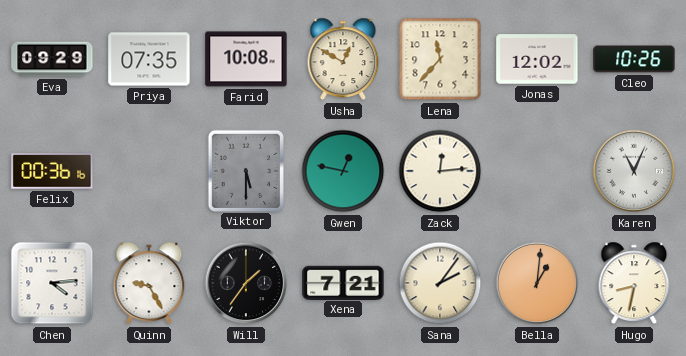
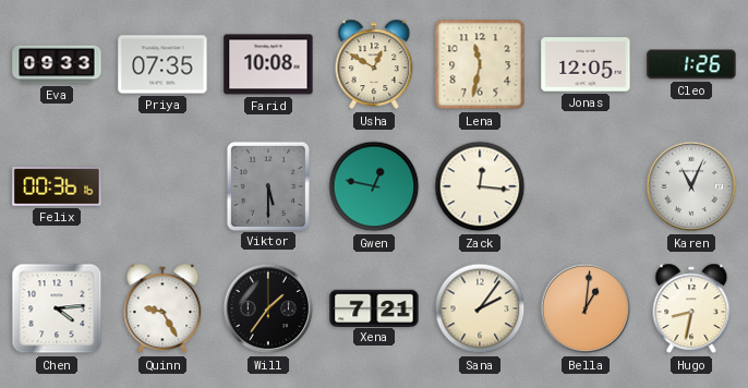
Eva: 09:29 -> 09:33 (57, 64)
Lena: 11:37 -> 11:32 (480, 64)
Jonas: 12:02 -> 12:05 (586, 64)
Cleo: 10:26 -> 1:26 (691, 64)
Zack: 12:14 -> 12:16 (480, 186)
